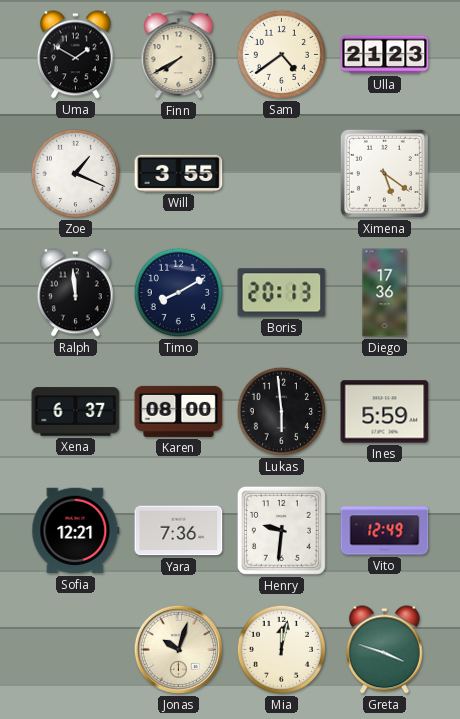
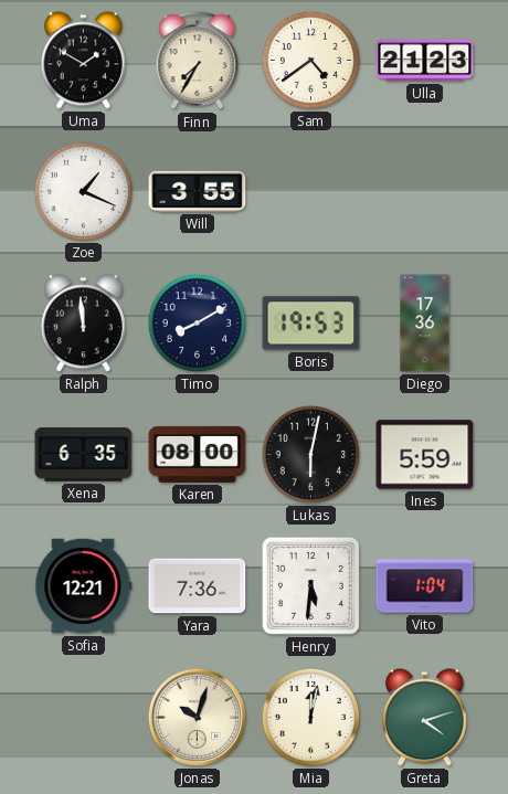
Finn: 7:40 -> 7:35 (198, 61)
Ximena: 5:21 -> none (384, 173)
Boris: 20:13 -> 19:53 (311, 324)
Xena: 6:37 -> 6:35 (84, 455)
Lukas: 5:59 -> 6:02 (310, 454)
Henry: 9:31 -> 5:31 (310, 585)
Vito: 12:49 -> 1:04 (425, 586)
Greta: 3:48 -> 4:12 (424, 718)
